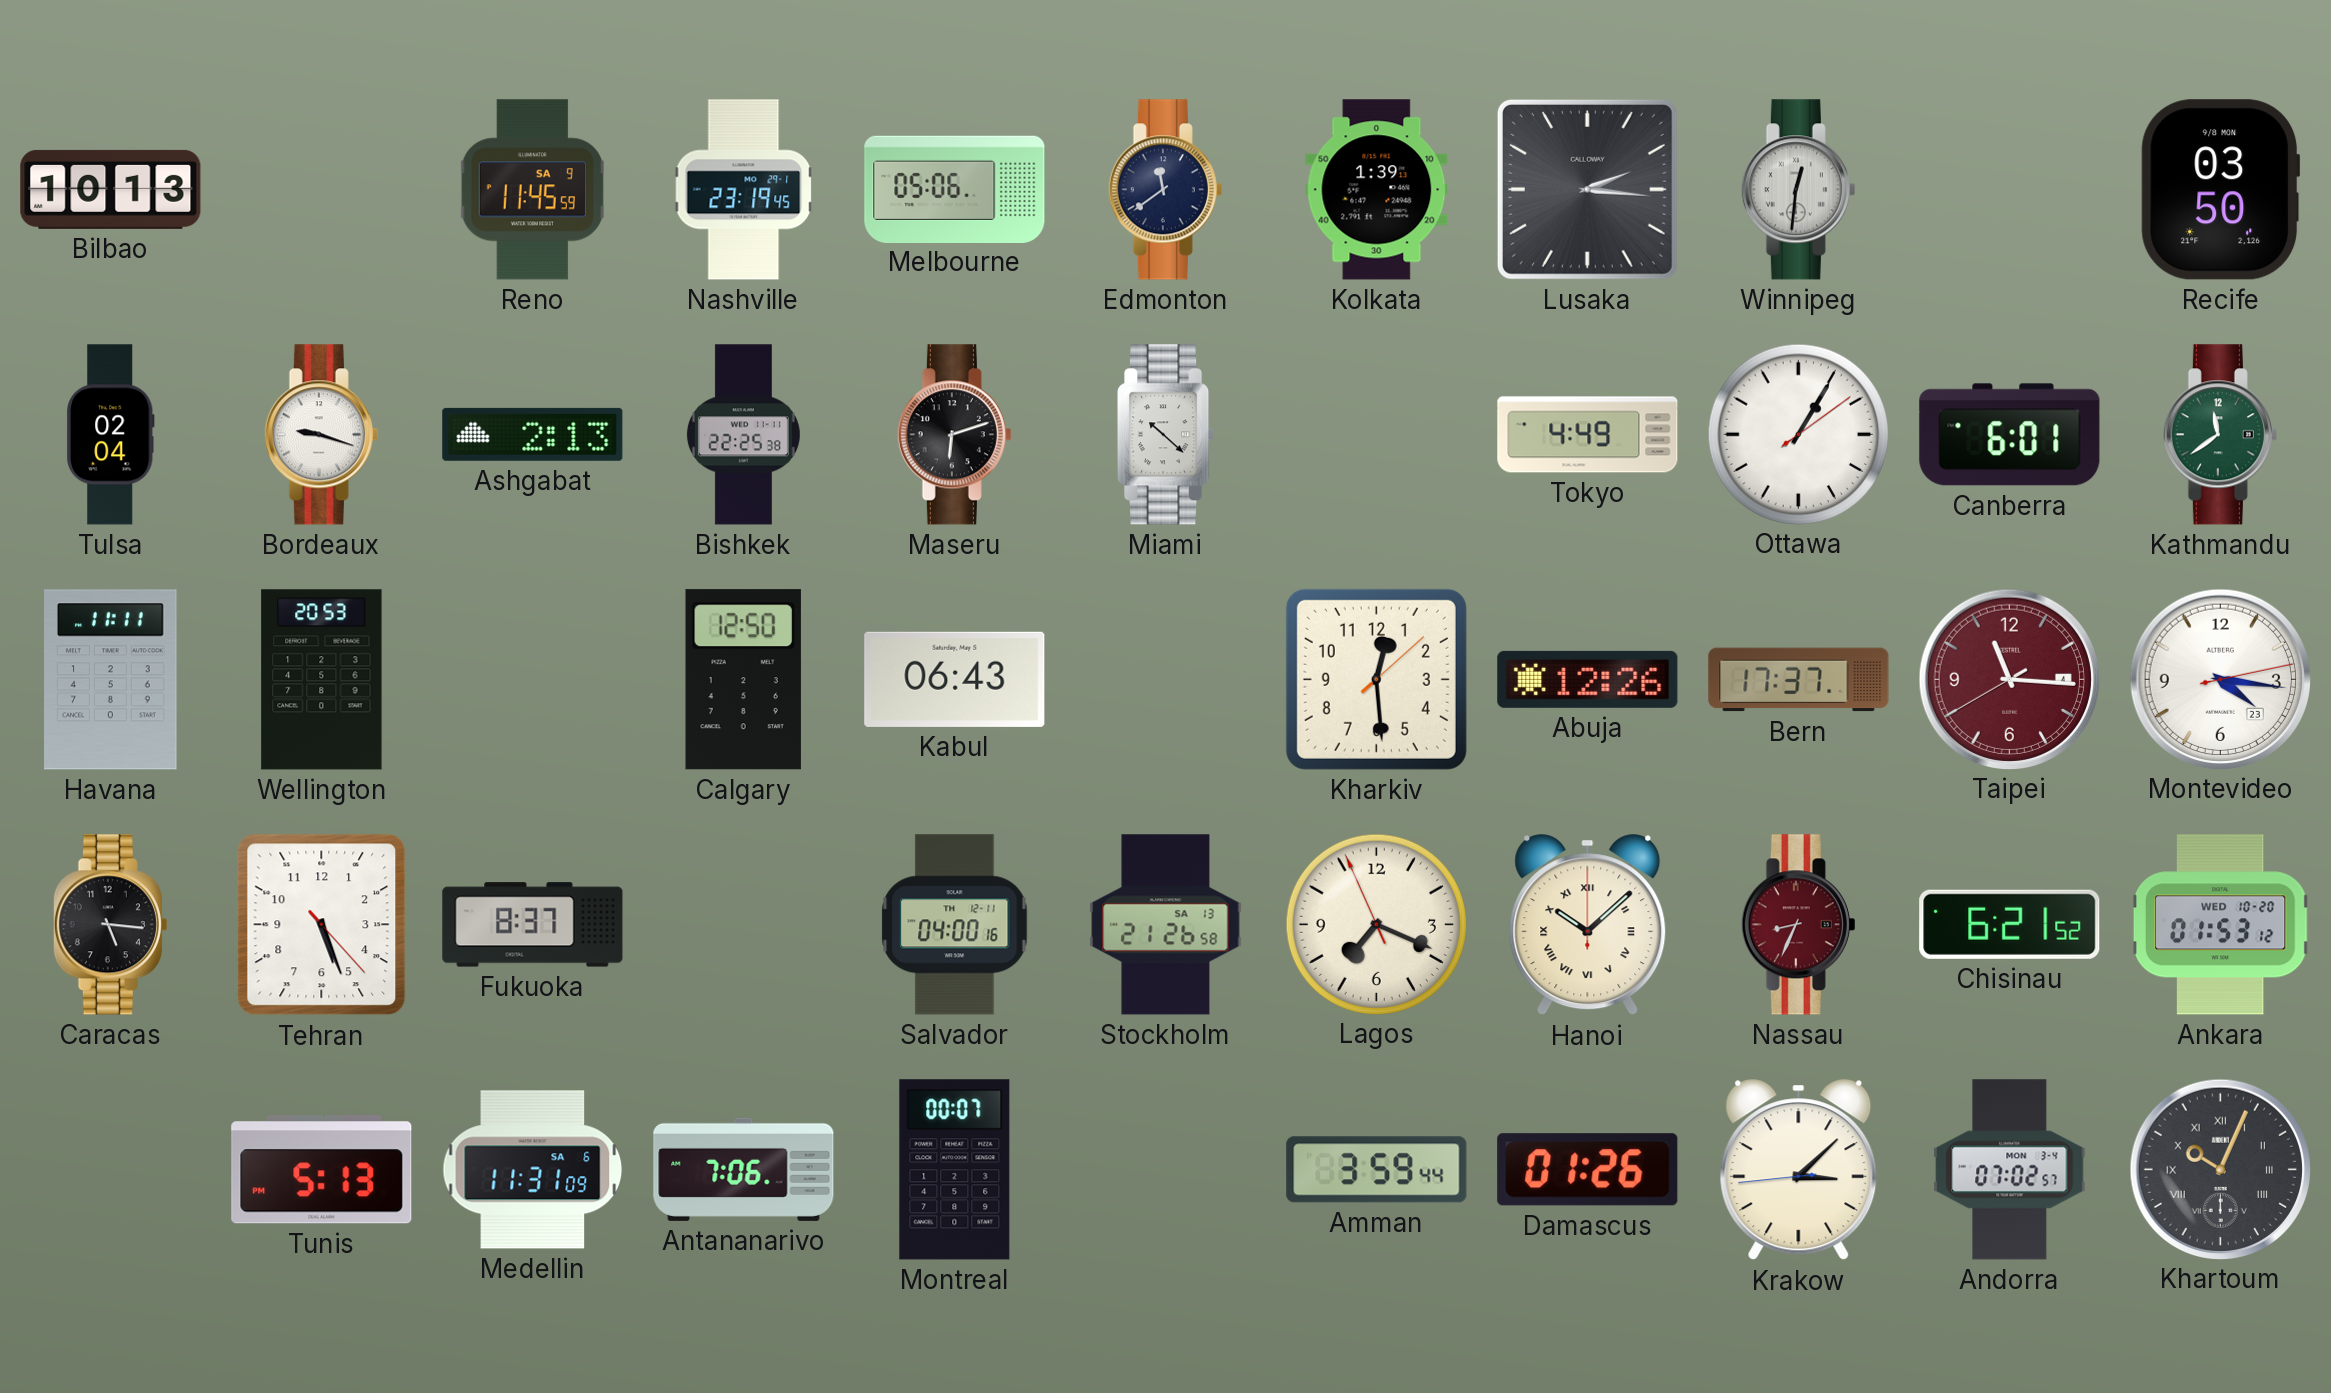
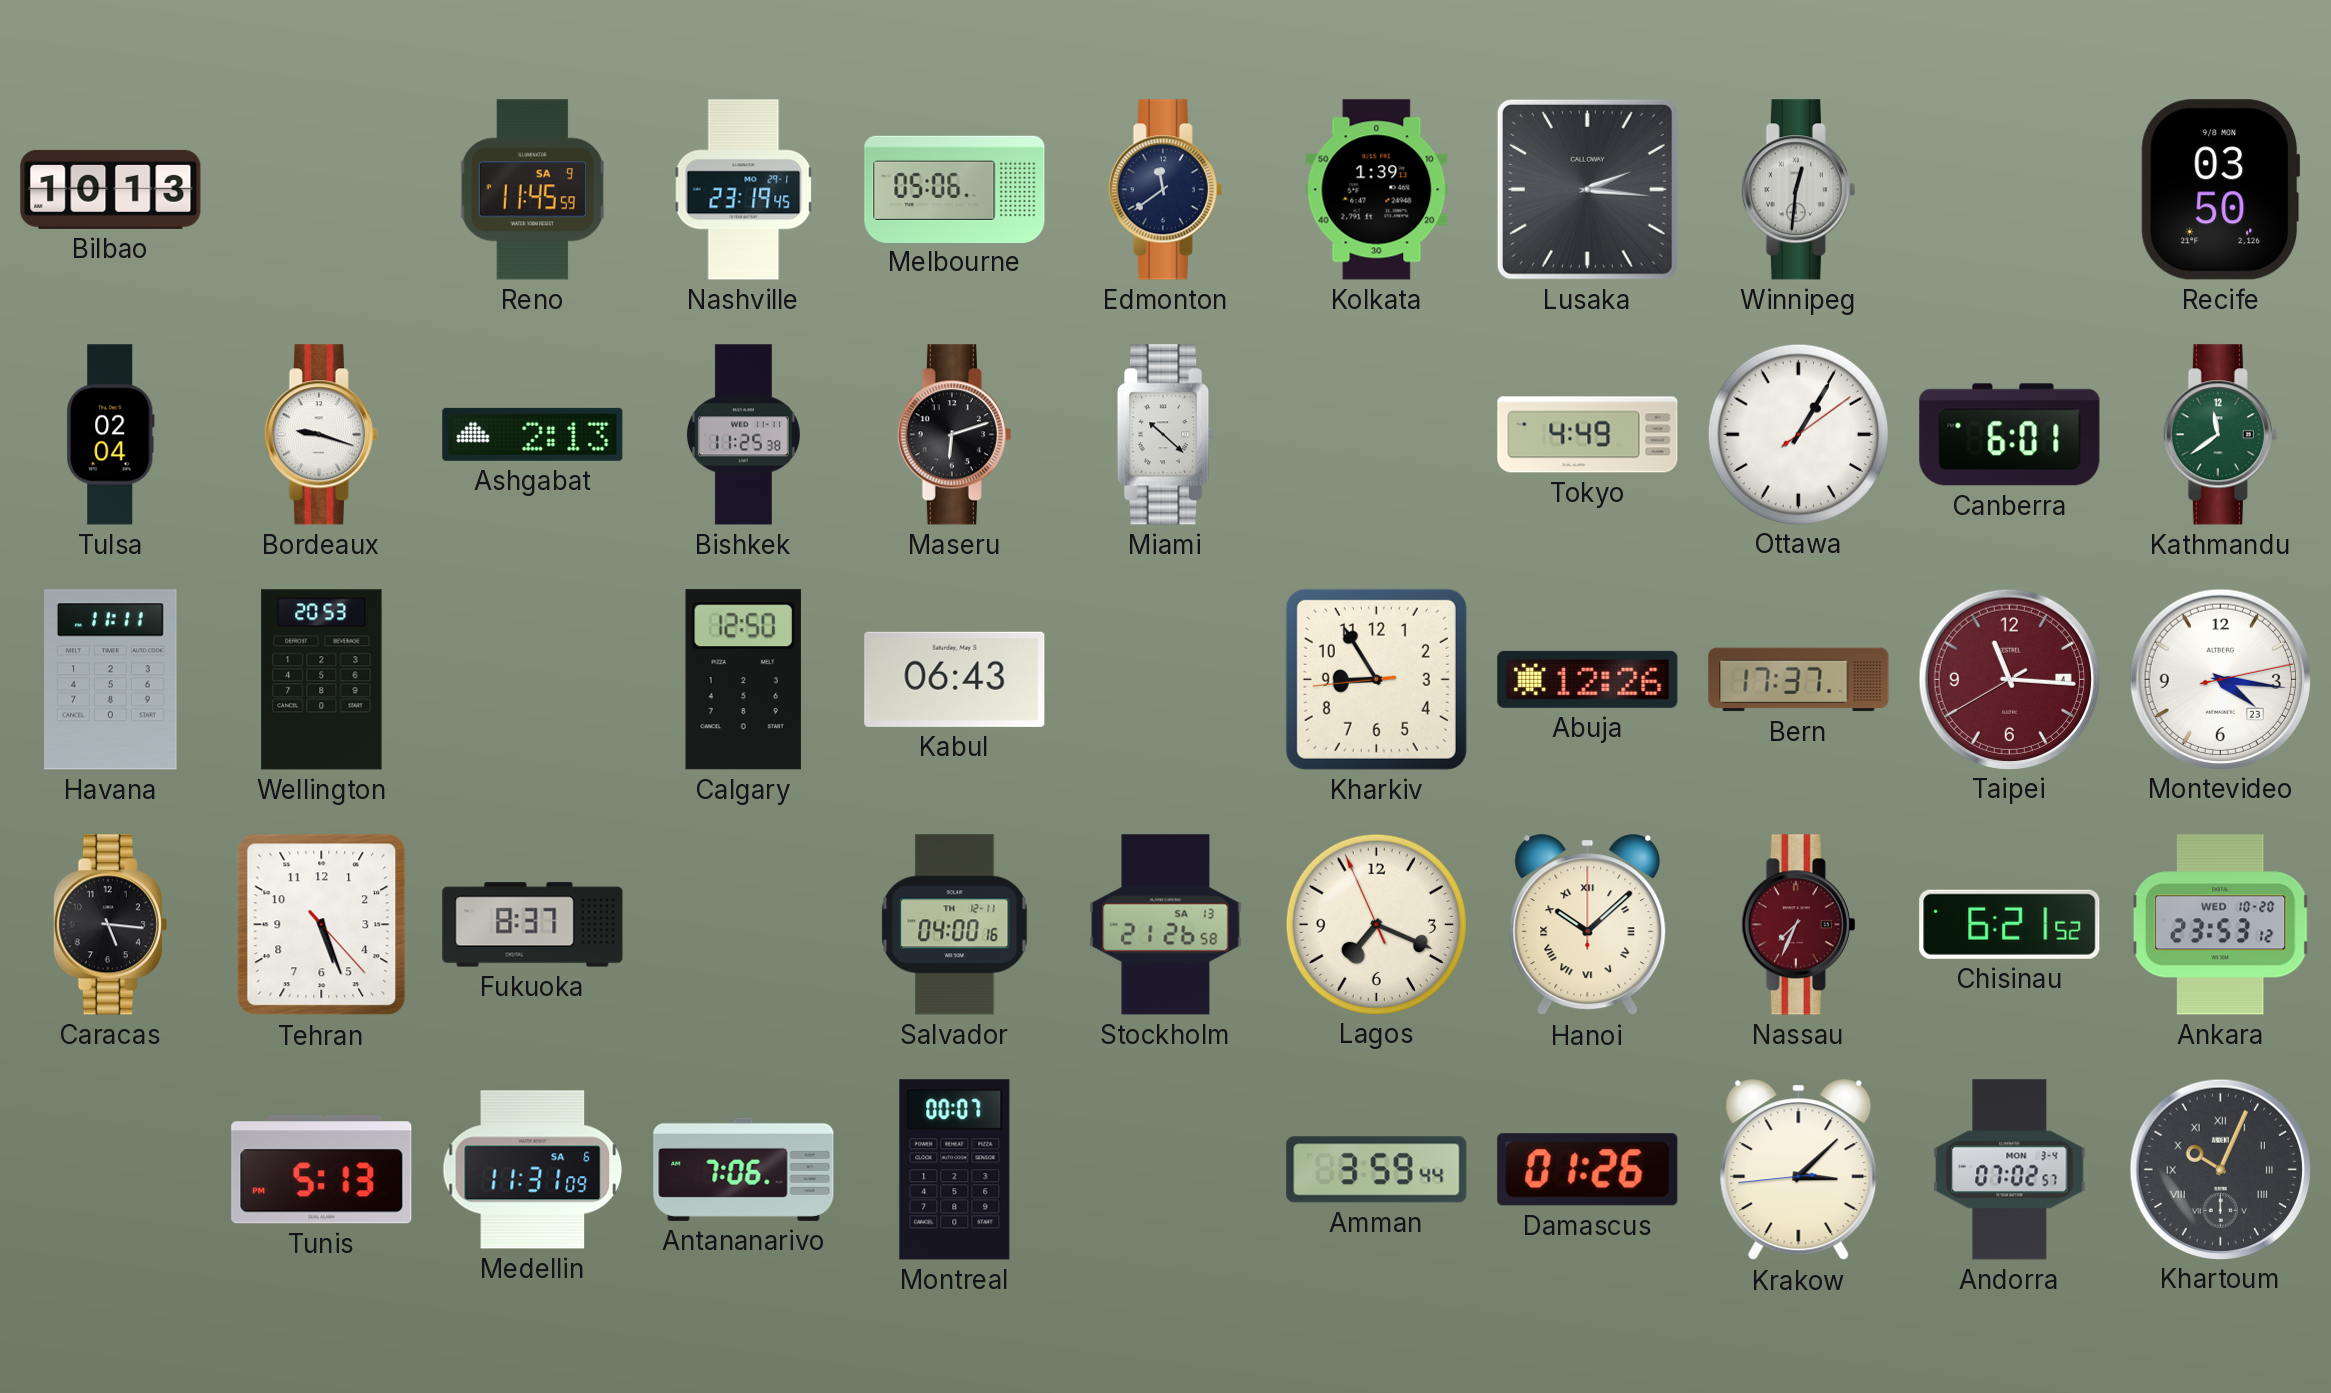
Bishkek: 22:25 -> 11:25 (743, 435)
Kharkiv: 12:29 -> 8:54 (1376, 679)
Nassau: 8:34 -> 7:34 (1798, 925)
Ankara: 01:53 -> 23:53 (2220, 925)
